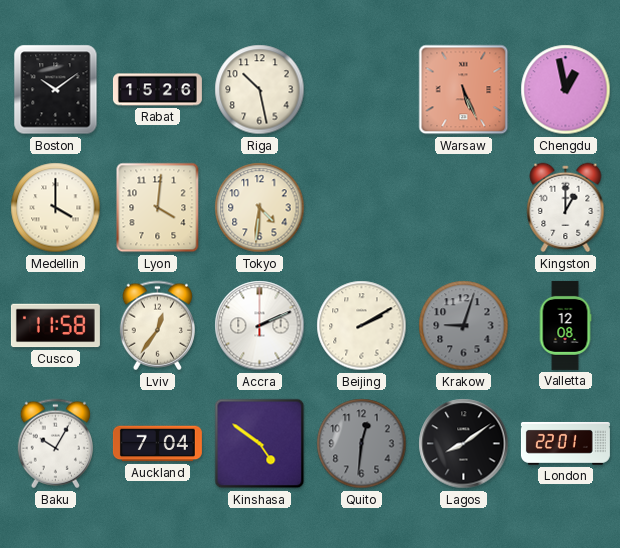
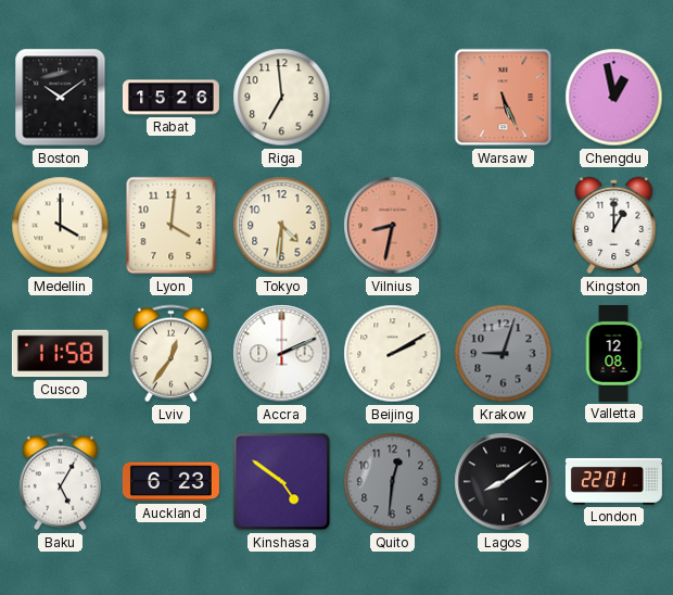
Riga: 10:28 -> 6:59 (282, 98)
Vilnius: none -> 8:32 (393, 226)
Baku: 10:05 -> 5:05 (60, 482)
Auckland: 7:04 -> 6:23 (170, 482)
